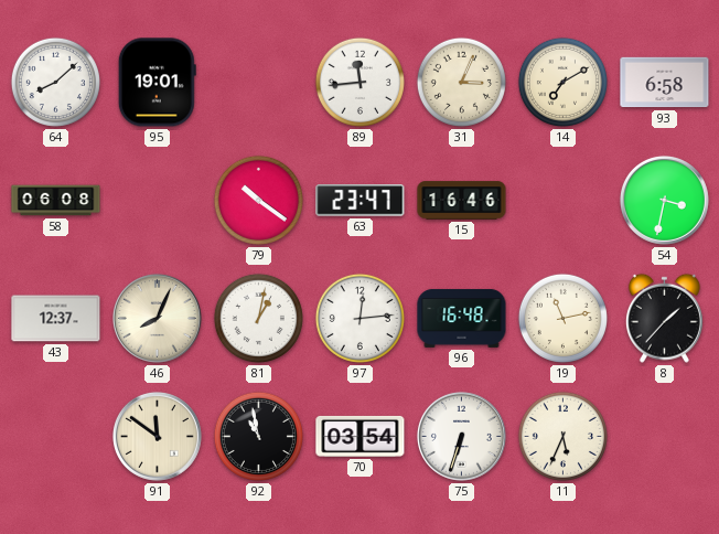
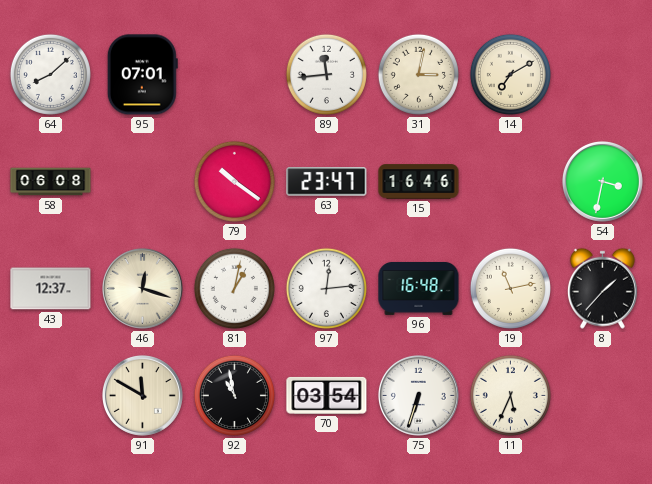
95: 19:01 -> 07:01 (142, 75)
31: 3:04 -> 3:02 (418, 74)
93: 6:58 -> none (665, 83)
46: 8:04 -> 12:18 (142, 288)
91: 11:51 -> 11:50 (142, 395)
